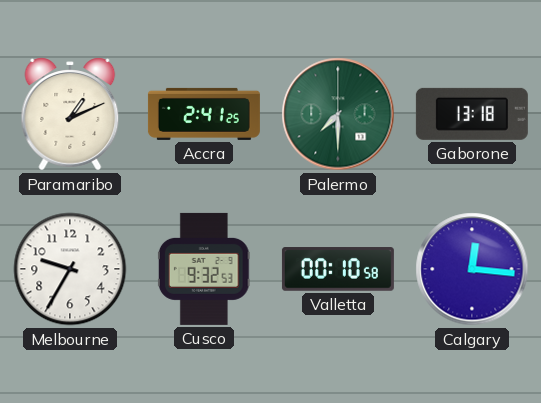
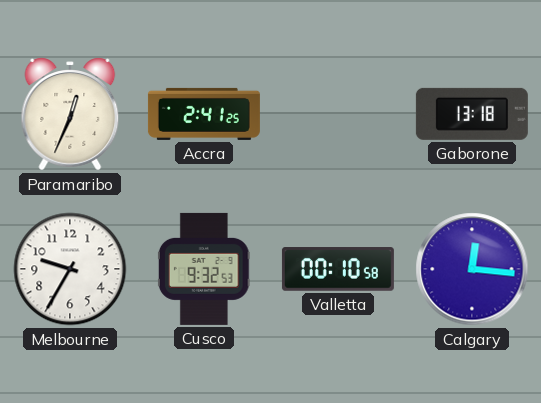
Paramaribo: 1:11 -> 12:34 (70, 114)
Palermo: 7:30 -> none (338, 114)
